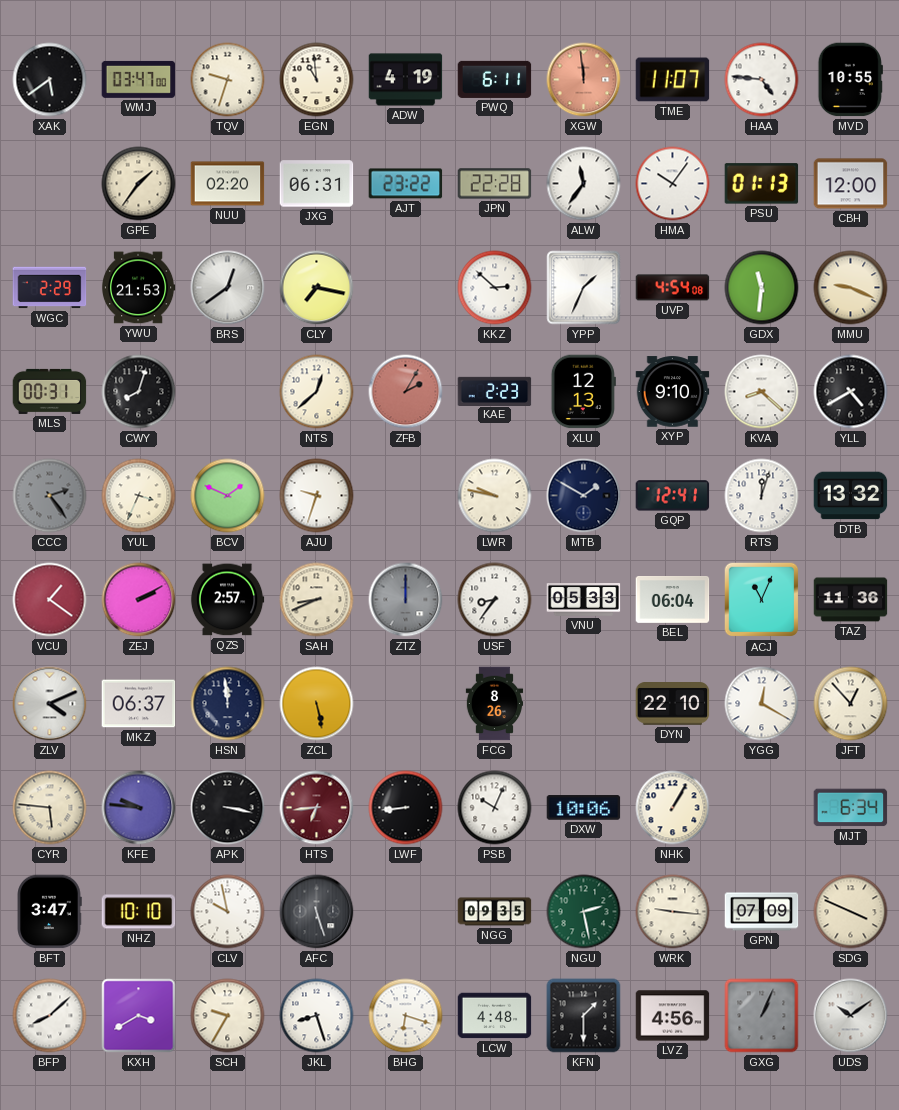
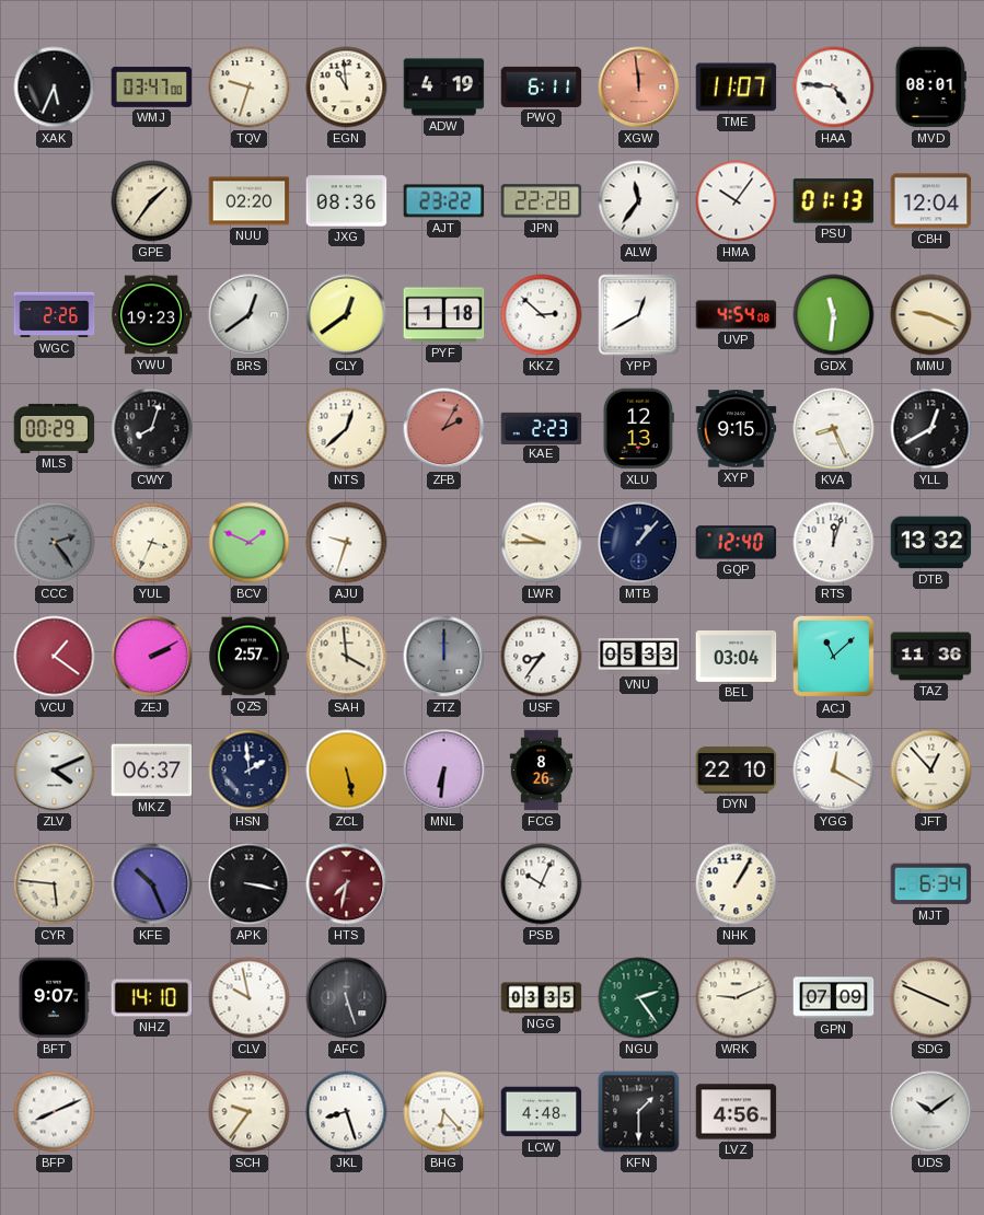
XAK: 5:39 -> 5:34 (55, 88)
MVD: 10:55 -> 08:01 (930, 88)
JXG: 06:31 -> 08:36 (347, 201)
CBH: 12:00 -> 12:04 (931, 201)
WGC: 2:29 -> 2:26 (55, 315)
YWU: 21:53 -> 19:23 (151, 315)
CLY: 7:17 -> 12:39 (347, 315)
PYF: none -> 1:18 (444, 315)
YPP: 1:34 -> 12:40 (639, 315)
MLS: 00:31 -> 00:29 (55, 428)
XYP: 9:10 -> 9:15 (737, 429)
KVA: 8:22 -> 8:26 (834, 429)
YLL: 4:40 -> 12:40 (931, 429)
LWR: 9:47 -> 9:45 (542, 543)
MTB: 1:50 -> 1:07 (639, 543)
GQP: 12:41 -> 12:40 (737, 543)
SAH: 8:41 -> 3:59 (347, 657)
BEL: 06:04 -> 03:04 (737, 657)
ACJ: 11:04 -> 11:08 (834, 657)
HSN: 11:59 -> 1:59 (250, 771)
MNL: none -> 6:31 (444, 771)
KFE: 9:46 -> 10:26 (152, 884)
HTS: 6:44 -> 7:32 (347, 884)
LWF: 8:44 -> none (406, 808)
DXW: 10:06 -> none (584, 808)
BFT: 3:47 -> 9:07 (54, 998)
NHZ: 10:10 -> 14:10 (152, 998)
NGG: 09:35 -> 03:35 (542, 998)
NGU: 2:28 -> 2:24 (639, 998)
WRK: 9:16 -> 9:11 (737, 998)
BFP: 8:08 -> 8:11 (55, 1112)
KXH: 3:40 -> none (139, 1016)
SCH: 9:35 -> 9:36 (250, 1112)
BHG: 6:18 -> 6:23 (444, 1112)
GXG: 1:04 -> none (762, 1016)
